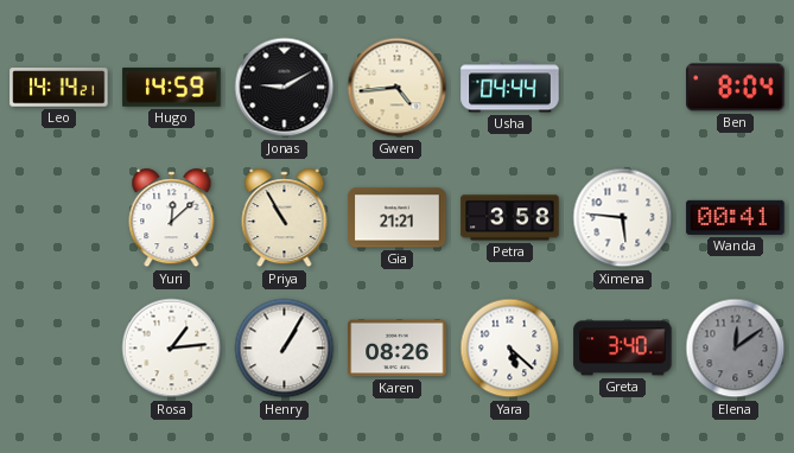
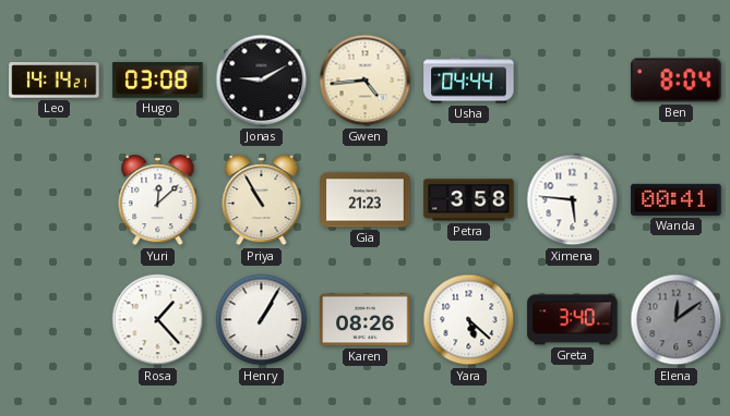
Hugo: 14:59 -> 03:08 (158, 81)
Gia: 21:21 -> 21:23 (366, 200)
Rosa: 1:14 -> 1:23 (158, 320)
